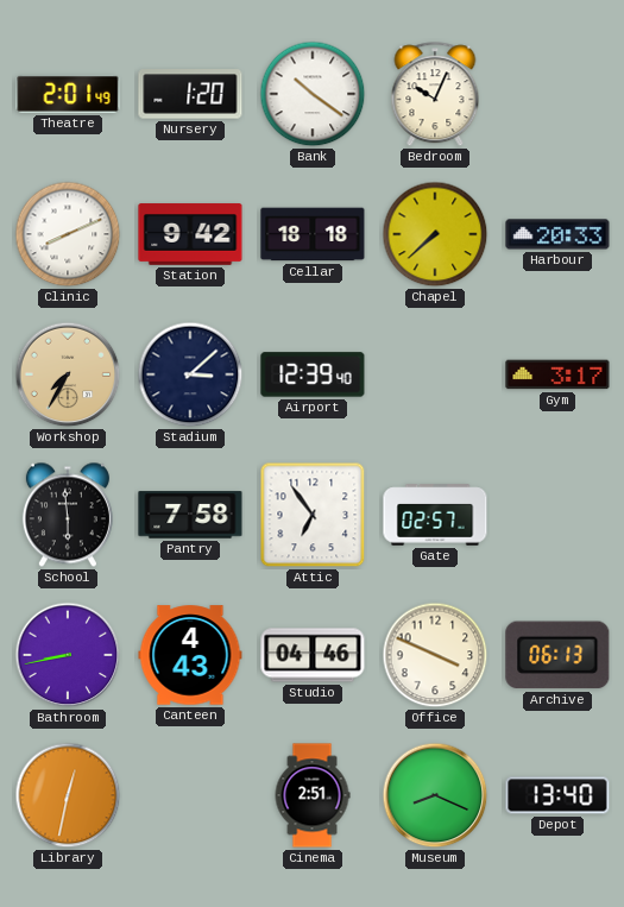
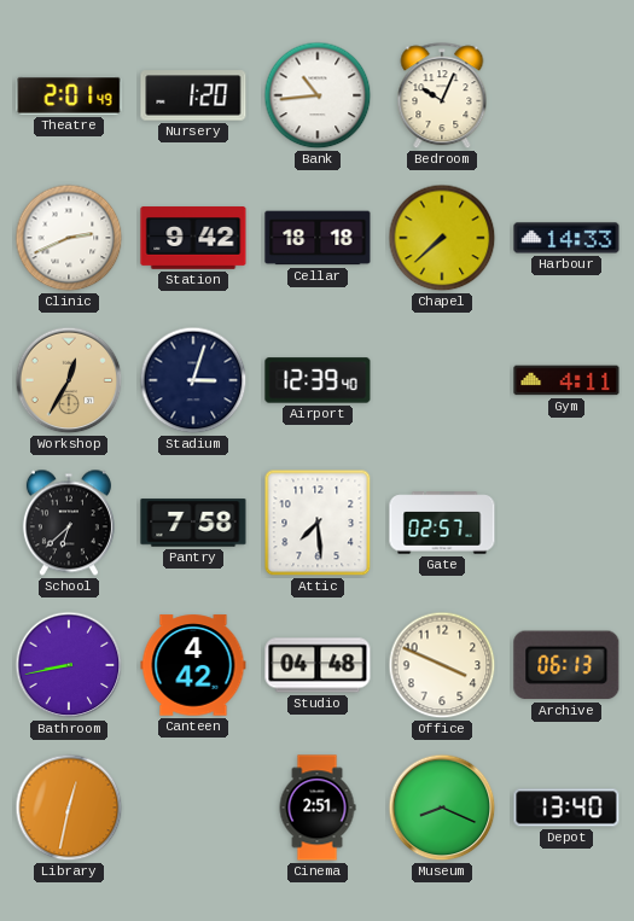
Bank: 10:21 -> 10:44 (318, 95)
Clinic: 8:11 -> 2:41 (69, 238)
Harbour: 20:33 -> 14:33 (566, 238)
Workshop: 7:35 -> 12:35 (69, 380)
Stadium: 3:08 -> 3:03 (193, 380)
Gym: 3:17 -> 4:11 (566, 380)
School: 5:59 -> 6:38 (69, 523)
Attic: 6:54 -> 7:29 (318, 523)
Canteen: 4:43 -> 4:42 (193, 665)
Studio: 04:46 -> 04:48 (318, 665)
